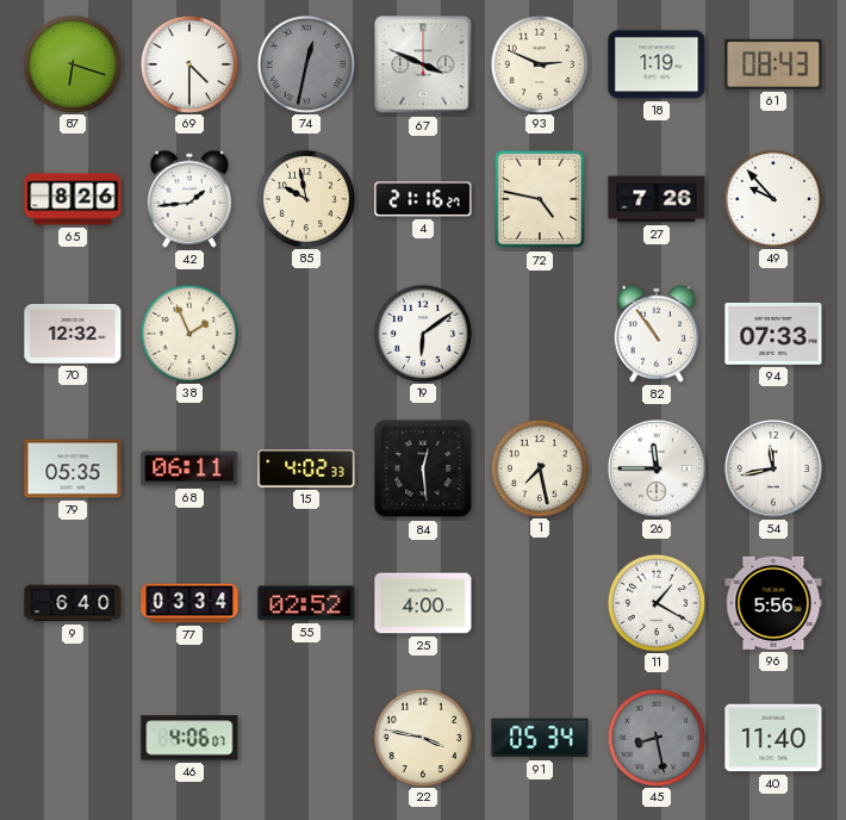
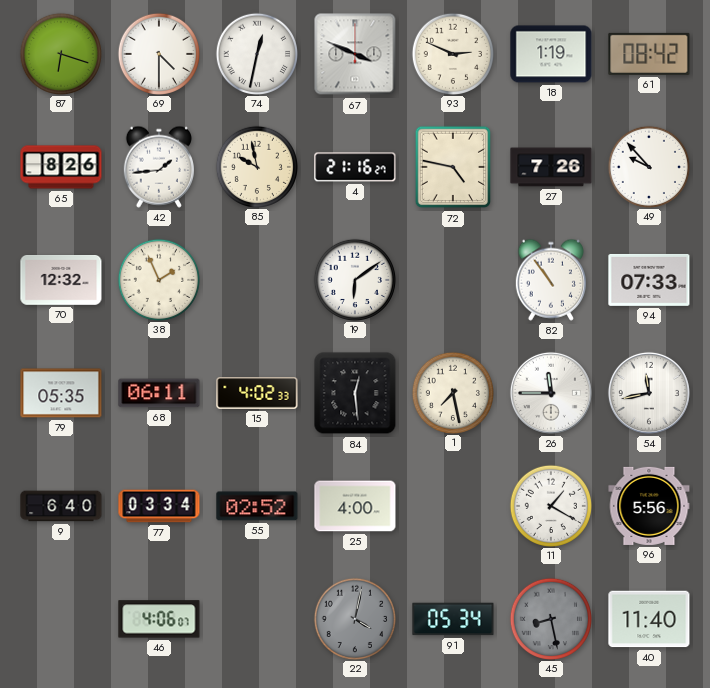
74 dial: grey -> white (256, 53)
61: 08:43 -> 08:42 (649, 54)
22: 3:47 -> 4:02 (354, 618)
22 dial: cream -> grey (354, 618)
